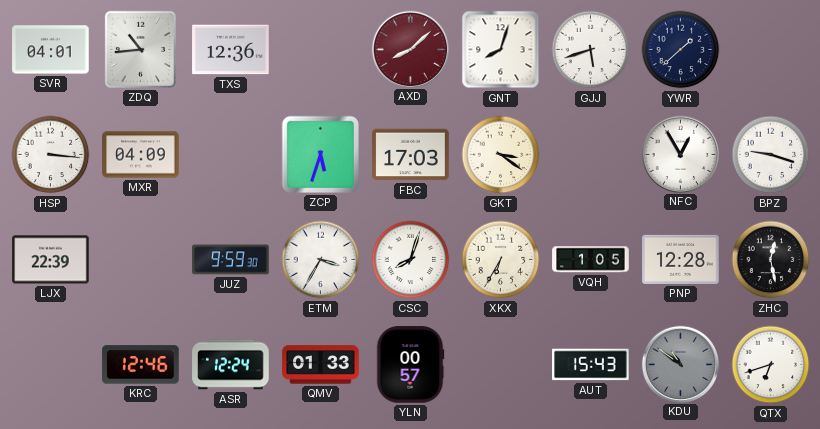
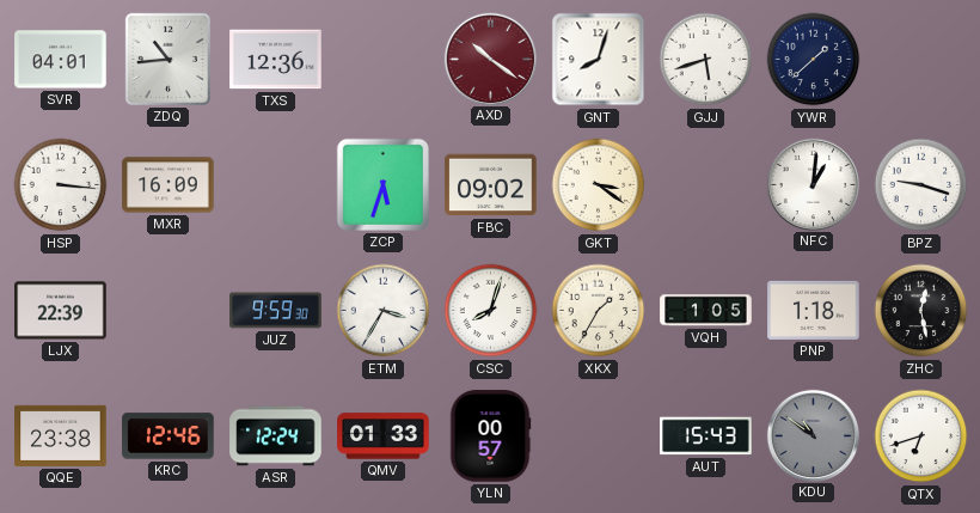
AXD: 8:08 -> 10:21 (490, 59)
MXR: 04:09 -> 16:09 (169, 185)
FBC: 17:03 -> 09:02 (491, 185)
NFC: 12:55 -> 1:01 (813, 184)
XKX: 6:35 -> 1:35 (599, 311)
PNP: 12:28 -> 1:18 (814, 310)
QQE: none -> 23:38 (61, 435)
